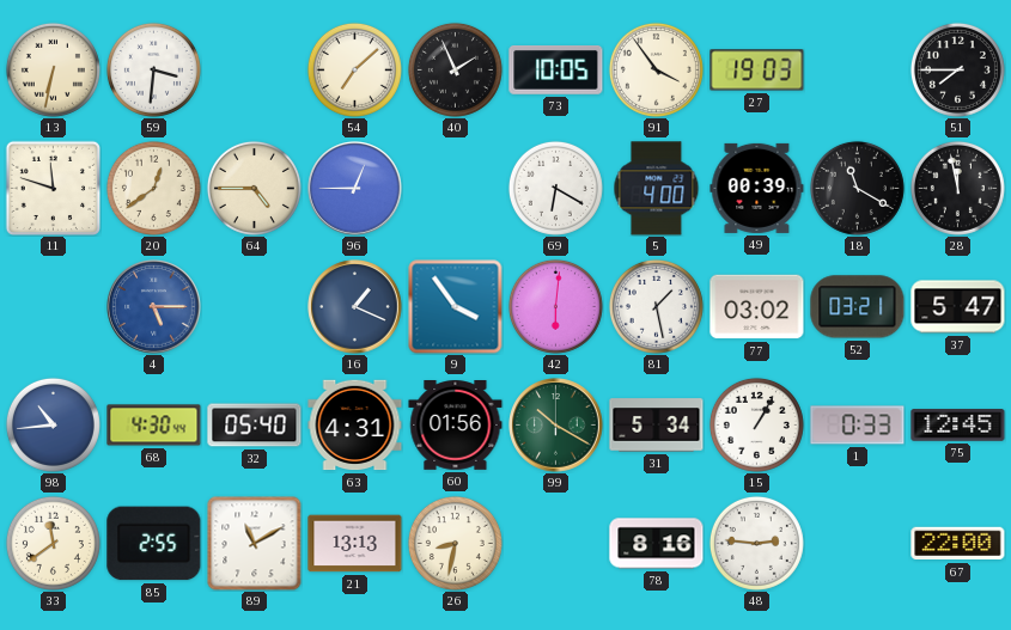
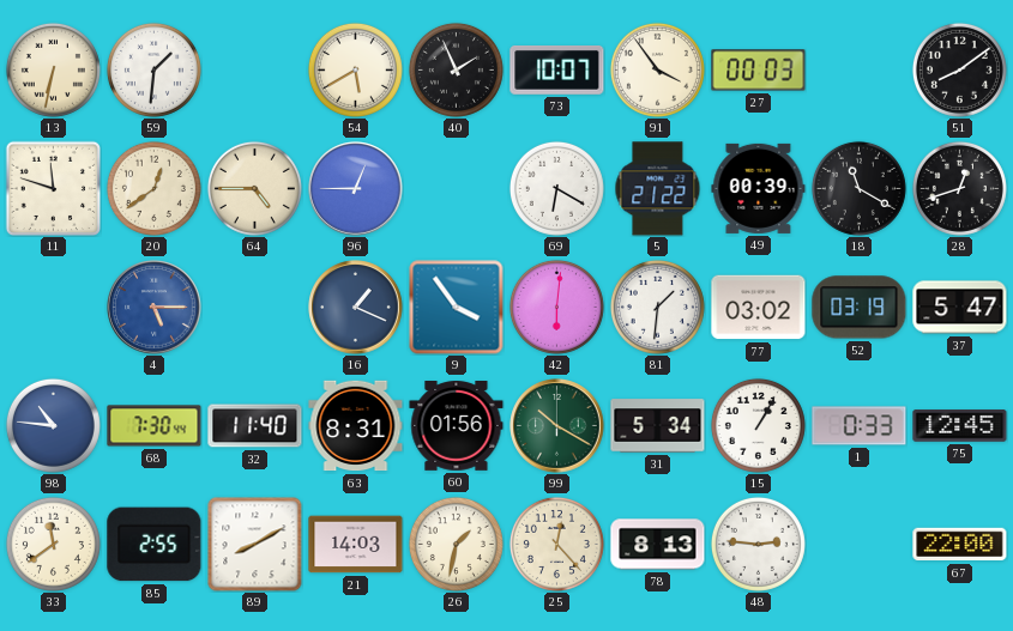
59: 3:31 -> 1:31 (153, 69)
54: 7:08 -> 5:40 (355, 69)
73: 10:05 -> 10:07 (557, 71)
27: 19:03 -> 00:03 (759, 71)
51: 7:45 -> 8:09 (959, 69)
5: 4:00 -> 21:22 (658, 189)
28: 11:58 -> 12:42 (959, 188)
81: 1:28 -> 1:31 (657, 307)
52: 03:21 -> 03:19 (860, 308)
98: 10:44 -> 10:46 (53, 425)
68: 4:30 -> 7:30 (155, 426)
32: 05:40 -> 11:40 (255, 426)
63: 4:31 -> 8:31 (356, 426)
89: 11:10 -> 8:10 (255, 545)
21: 13:13 -> 14:03 (356, 545)
26: 8:32 -> 1:32 (456, 544)
25: none -> 12:23 (556, 544)
78: 8:16 -> 8:13 (658, 545)
